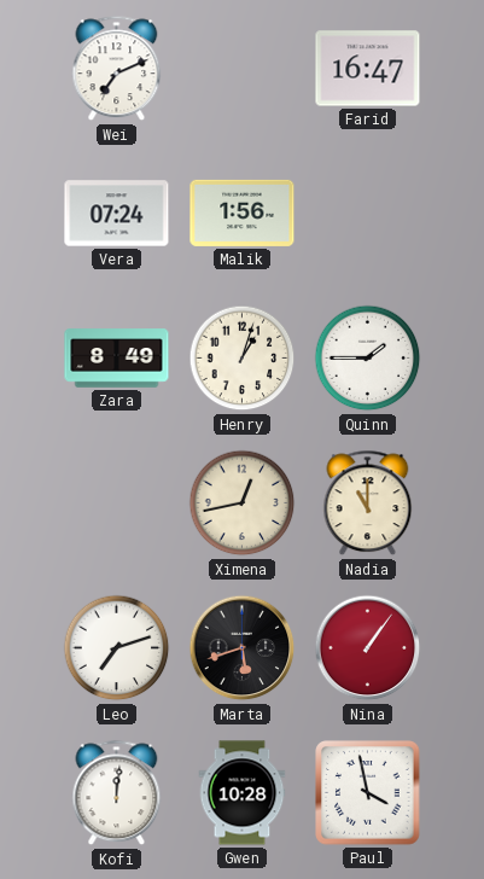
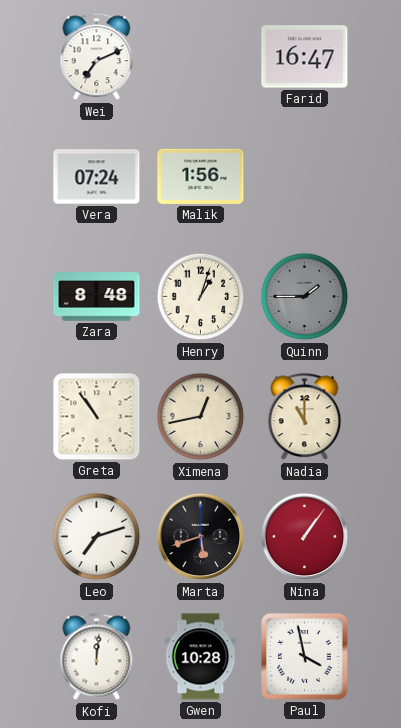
Zara: 8:49 -> 8:48 (97, 297)
Quinn dial: white -> grey (305, 297)
Greta: none -> 10:54 (97, 417)
